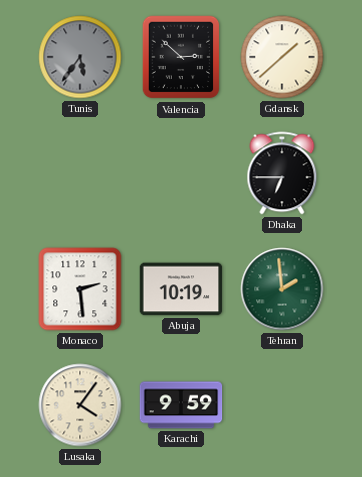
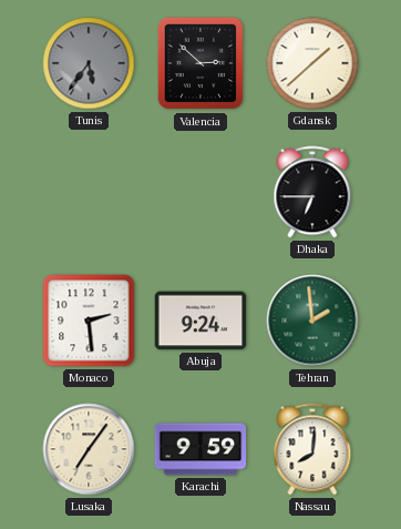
Abuja: 10:19 -> 9:24 (200, 321)
Lusaka: 4:06 -> 7:06 (89, 449)
Nassau: none -> 8:01 (312, 449)
